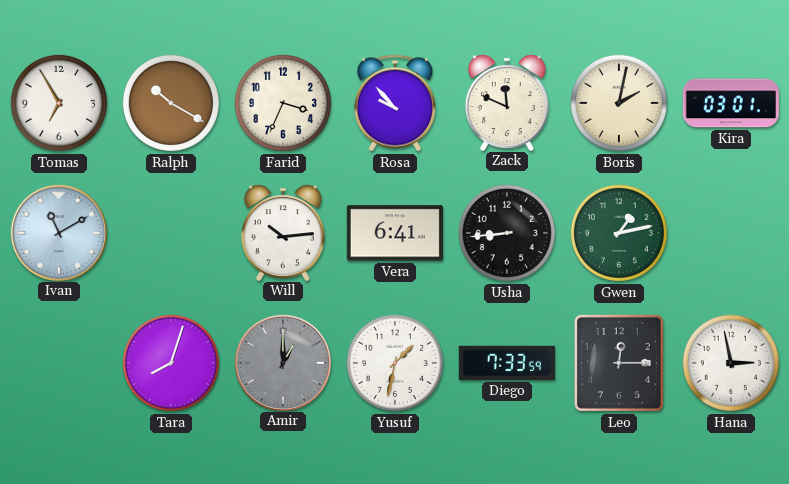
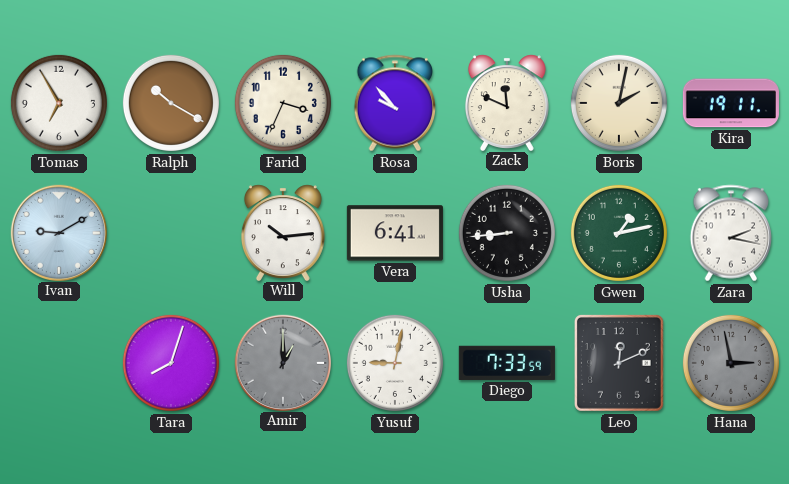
Kira: 03:01 -> 19:11 (731, 103)
Ivan: 11:10 -> 9:10 (58, 232)
Zara: none -> 2:17 (731, 233)
Yusuf: 1:32 -> 9:02 (395, 363)
Leo: 12:15 -> 12:11 (619, 363)
Hana dial: white -> grey (731, 363)
